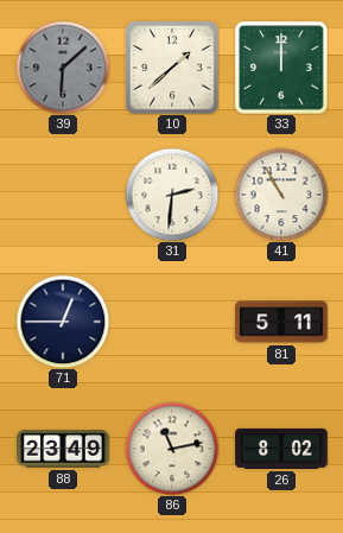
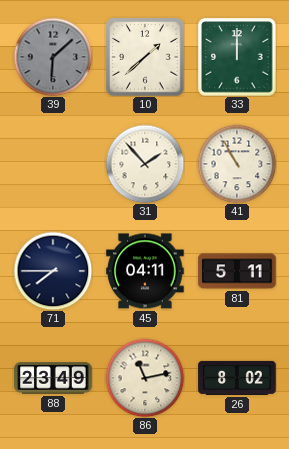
31: 2:31 -> 1:53 (145, 164)
71: 12:45 -> 7:45 (53, 271)
45: none -> 04:11 (145, 271)
